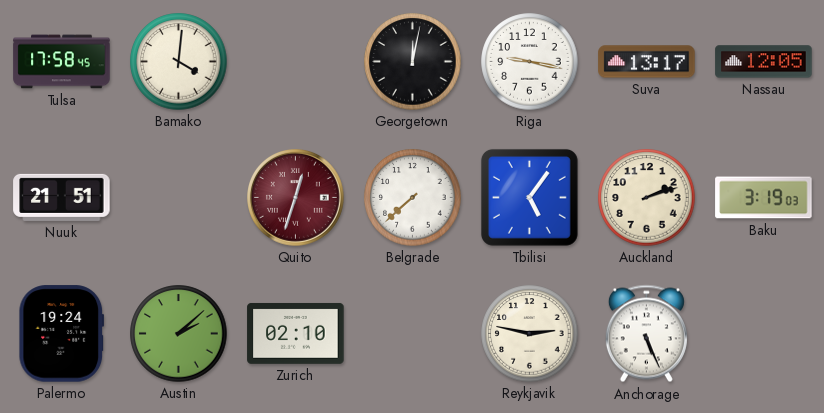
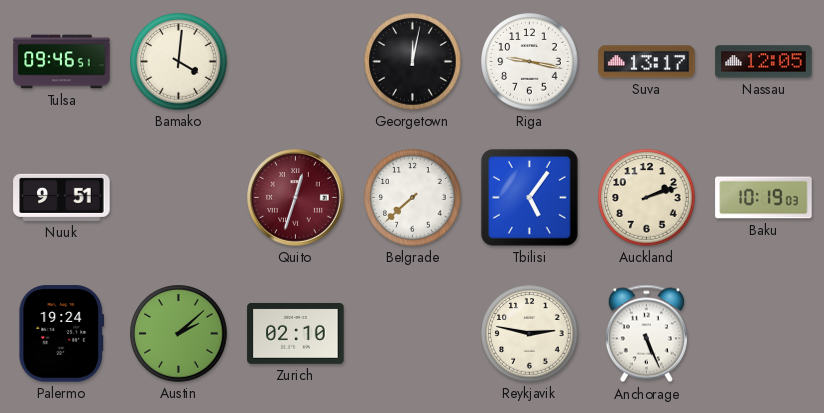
Tulsa: 17:58 -> 09:46 (62, 62)
Nuuk: 21:51 -> 9:51 (62, 197)
Baku: 3:19 -> 10:19 (764, 198)
